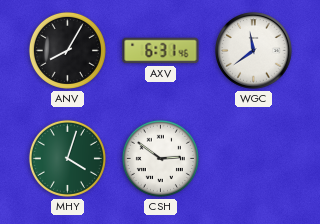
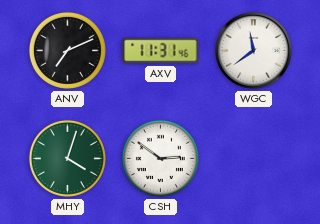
ANV: 8:05 -> 7:11 (67, 50)
AXV: 6:31 -> 11:31 (161, 51)
